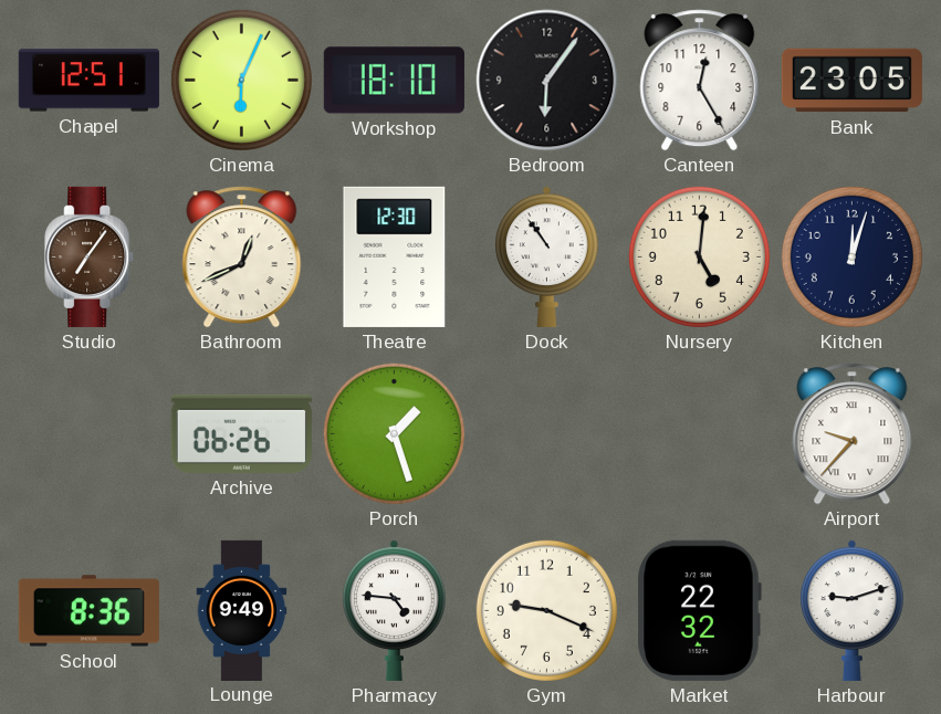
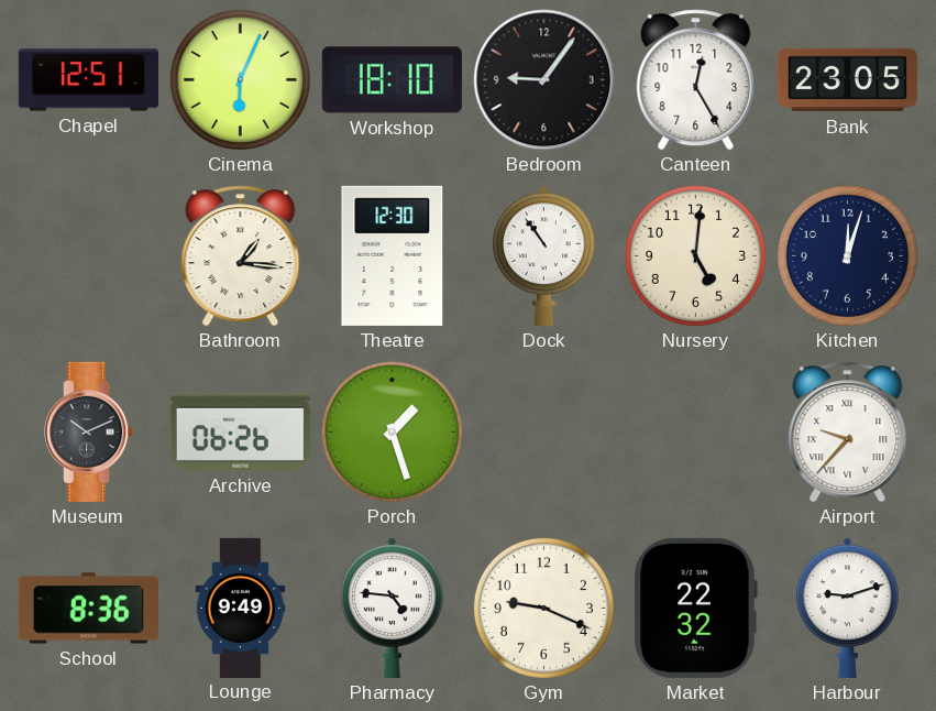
Bedroom: 6:06 -> 9:06 (544, 80)
Studio: 7:06 -> none (90, 256)
Bathroom: 12:41 -> 1:16 (241, 256)
Museum: none -> 10:11 (89, 431)
